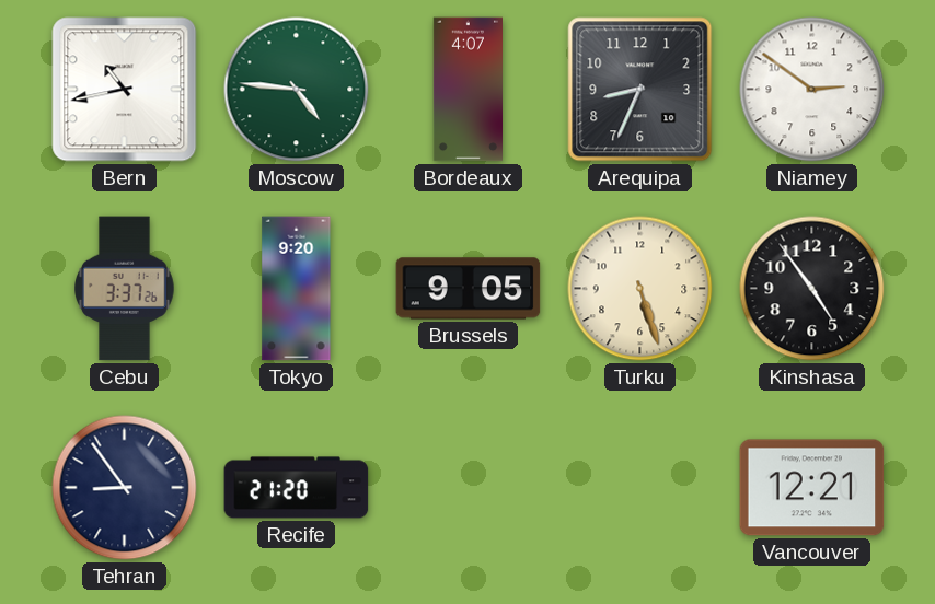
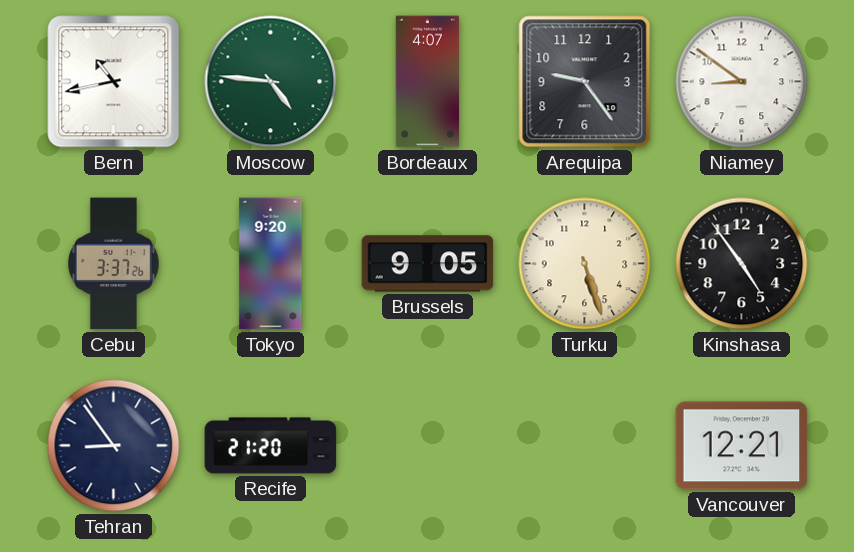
Arequipa: 8:34 -> 9:24 (585, 82)
Niamey: 2:51 -> 8:51 (742, 82)
